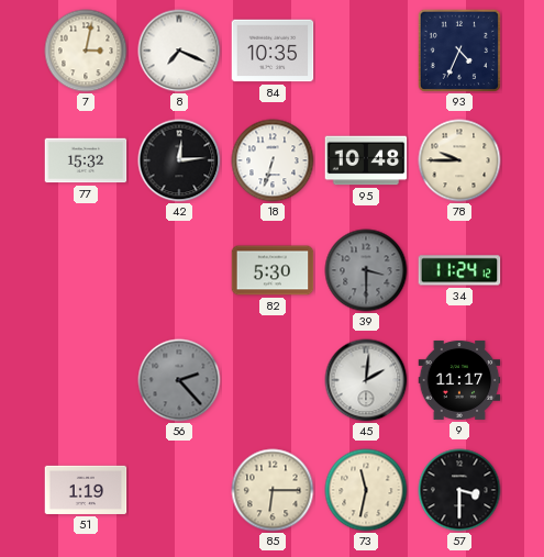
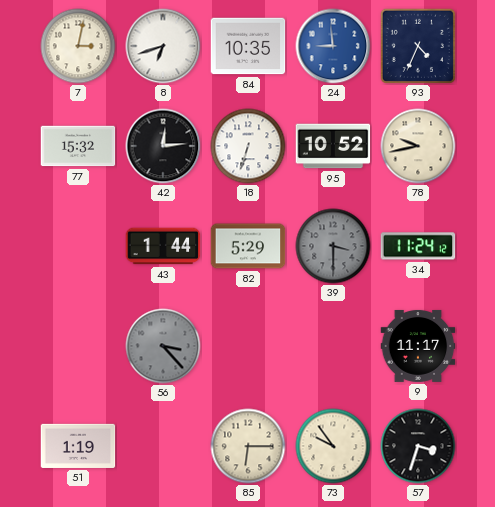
8: 7:19 -> 6:42 (163, 46)
24: none -> 8:59 (333, 46)
95: 10:48 -> 10:52 (333, 146)
78: 9:45 -> 9:43 (418, 146)
43: none -> 1:44 (163, 246)
82: 5:30 -> 5:29 (248, 246)
56: 2:23 -> 3:23 (163, 346)
45: 2:01 -> none (366, 380)
73: 11:32 -> 9:54 (333, 446)
57: 3:30 -> 3:33 (418, 446)
